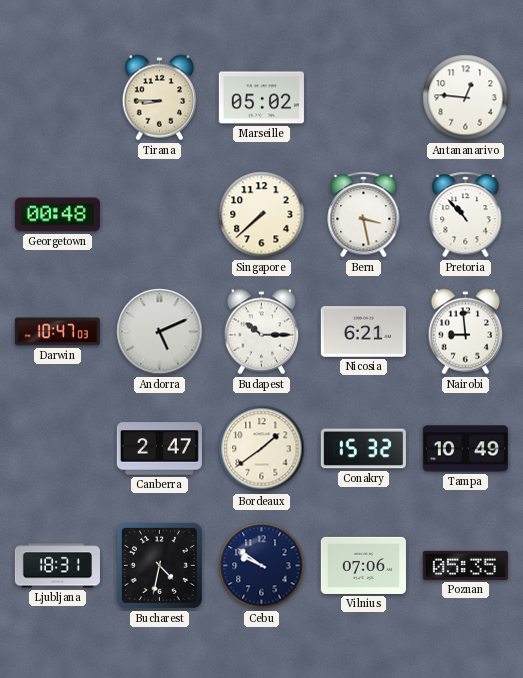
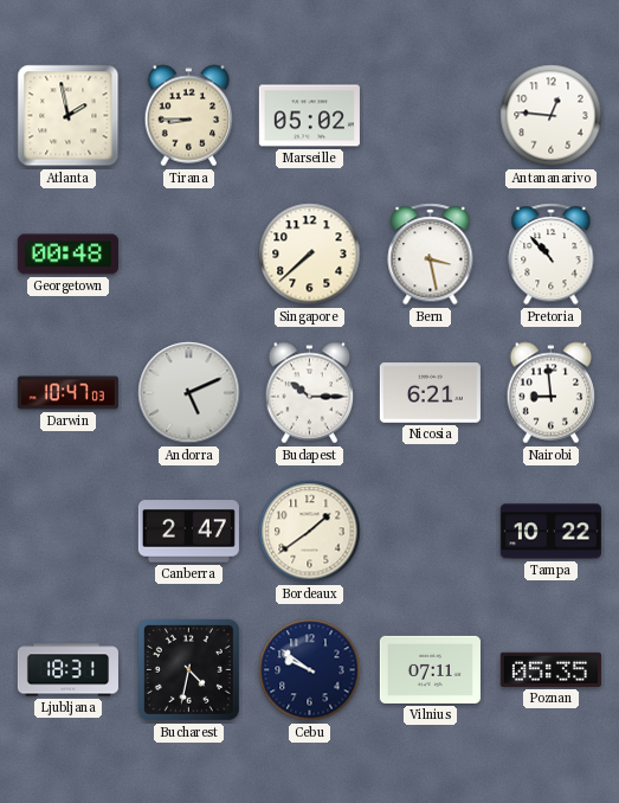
Atlanta: none -> 1:58 (69, 116)
Conakry: 15:32 -> none (363, 449)
Tampa: 10:49 -> 10:22 (550, 532)
Vilnius: 07:06 -> 07:11 (430, 669)
